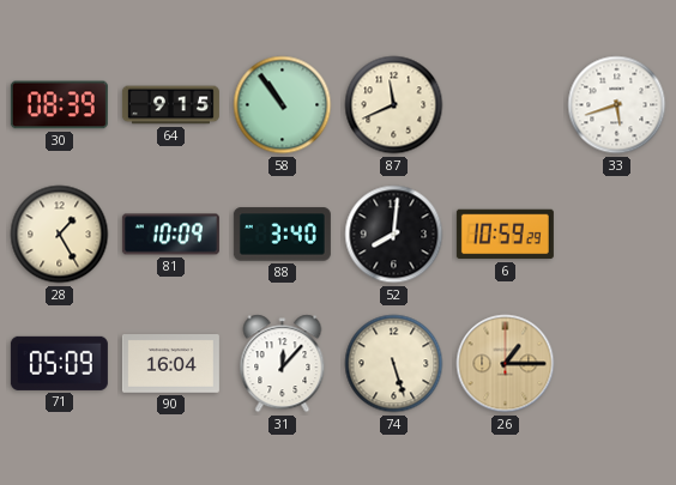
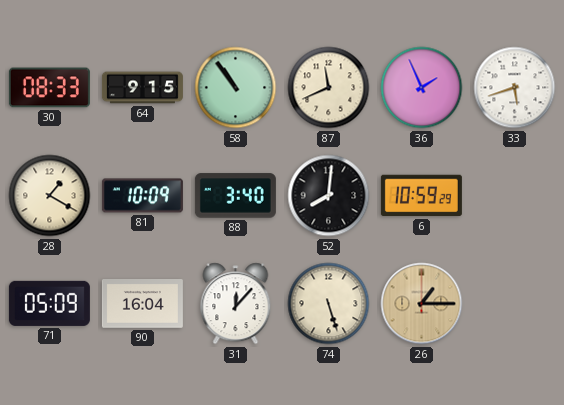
30: 08:39 -> 08:33 (49, 88)
36: none -> 1:56 (422, 88)
28: 1:25 -> 1:20 (50, 196)
